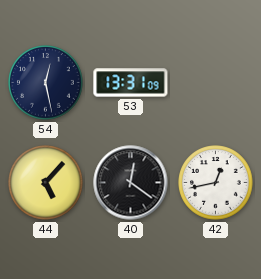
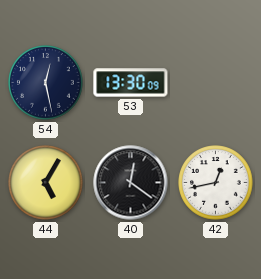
53: 13:31 -> 13:30 (131, 83)
44: 5:07 -> 5:05 (46, 183)
